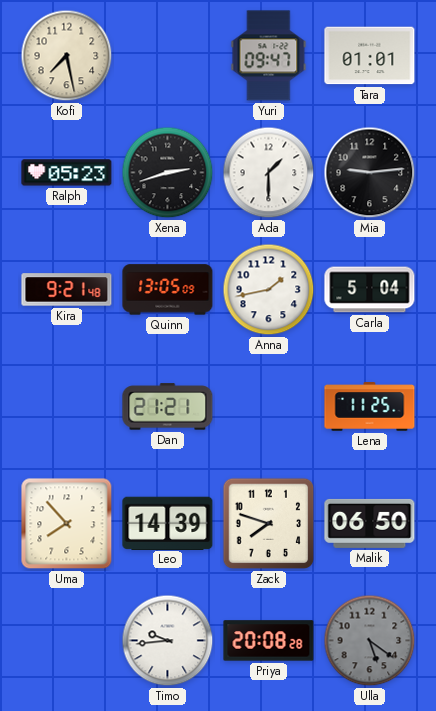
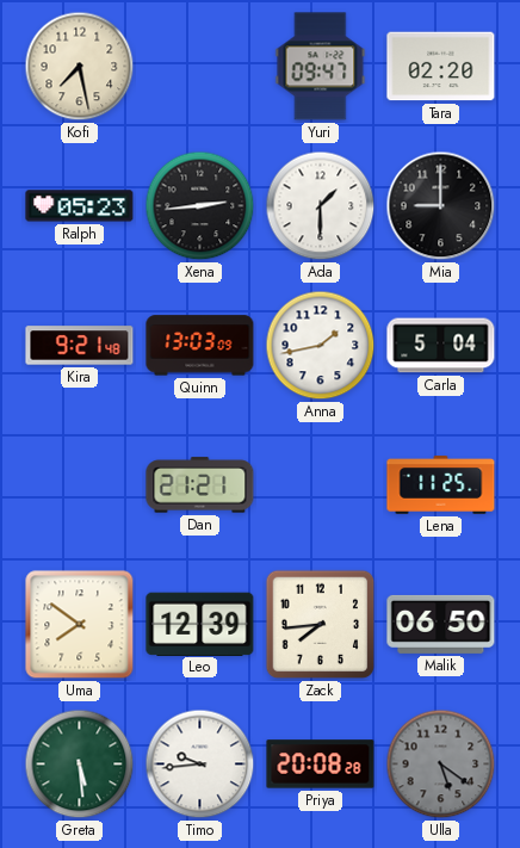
Tara: 01:01 -> 02:20 (441, 67)
Xena: 2:42 -> 2:44 (200, 206)
Mia: 9:14 -> 9:00 (441, 206)
Quinn: 13:05 -> 13:03 (200, 346)
Uma: 7:53 -> 7:51 (80, 625)
Leo: 14:39 -> 12:39 (200, 624)
Zack: 7:48 -> 7:44 (321, 625)
Greta: none -> 5:29 (80, 765)
